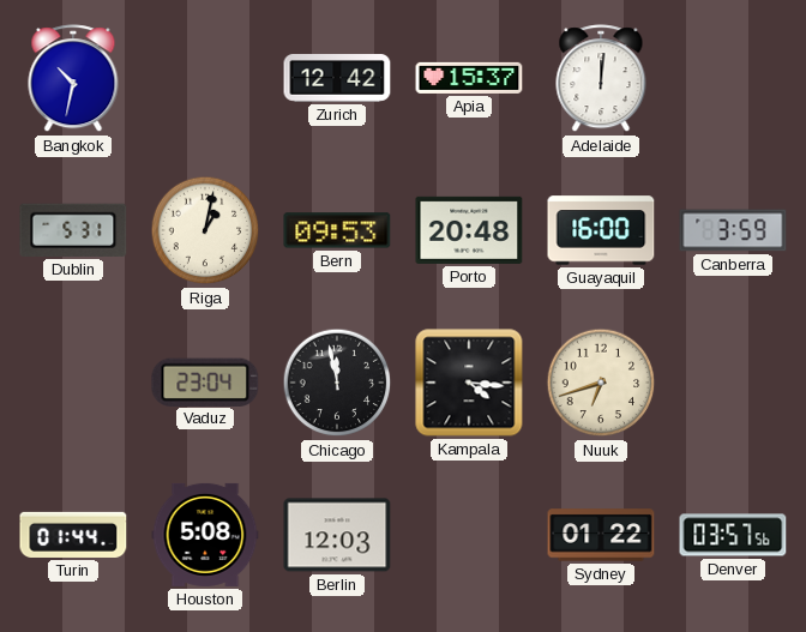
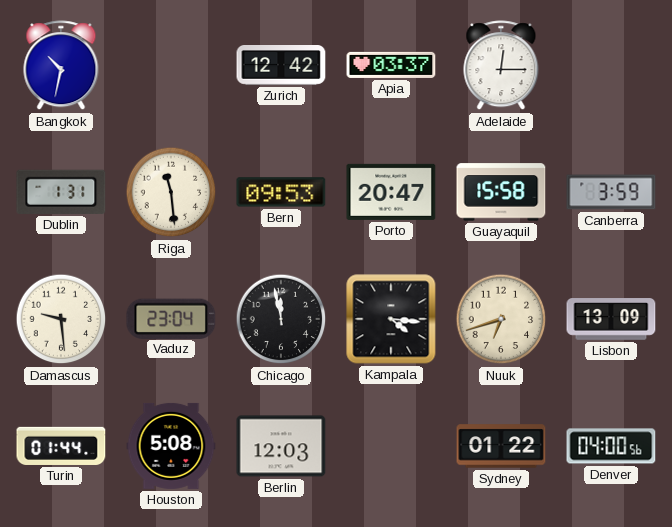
Apia: 15:37 -> 03:37 (391, 65)
Adelaide: 12:01 -> 12:15 (501, 66)
Dublin: 5:31 -> 1:31 (61, 192)
Riga: 1:02 -> 11:29 (171, 192)
Porto: 20:48 -> 20:47 (391, 192)
Guayaquil: 16:00 -> 15:58 (501, 192)
Damascus: none -> 9:29 (61, 319)
Lisbon: none -> 13:09 (611, 319)
Denver: 03:57 -> 04:00 (611, 446)
